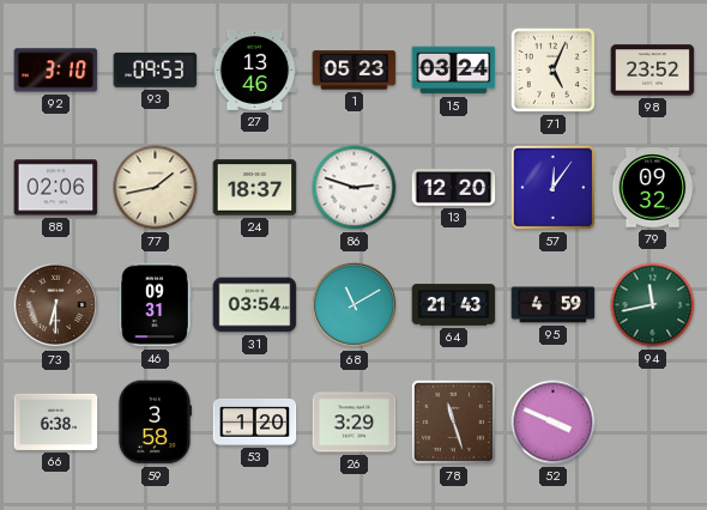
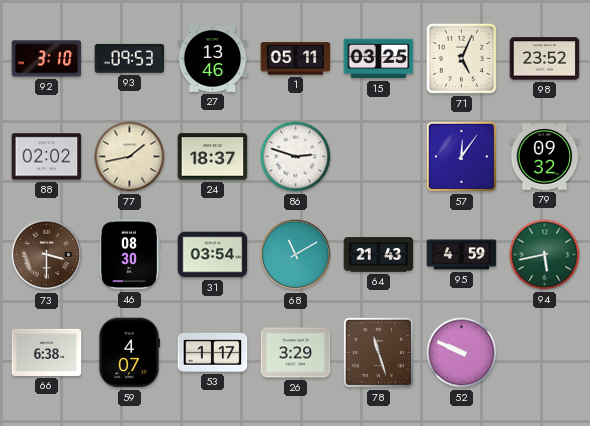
1: 05:23 -> 05:11 (296, 59)
15: 03:24 -> 03:25 (379, 59)
88: 02:06 -> 02:02 (47, 157)
13: 12:20 -> none (454, 188)
73: 6:30 -> 3:30 (47, 255)
46: 09:31 -> 08:30 (129, 255)
94: 11:43 -> 5:43 (545, 255)
59: 3:58 -> 4:07 (129, 353)
53: 1:20 -> 1:17 (213, 352)
52: 3:49 -> 9:49 (462, 353)
